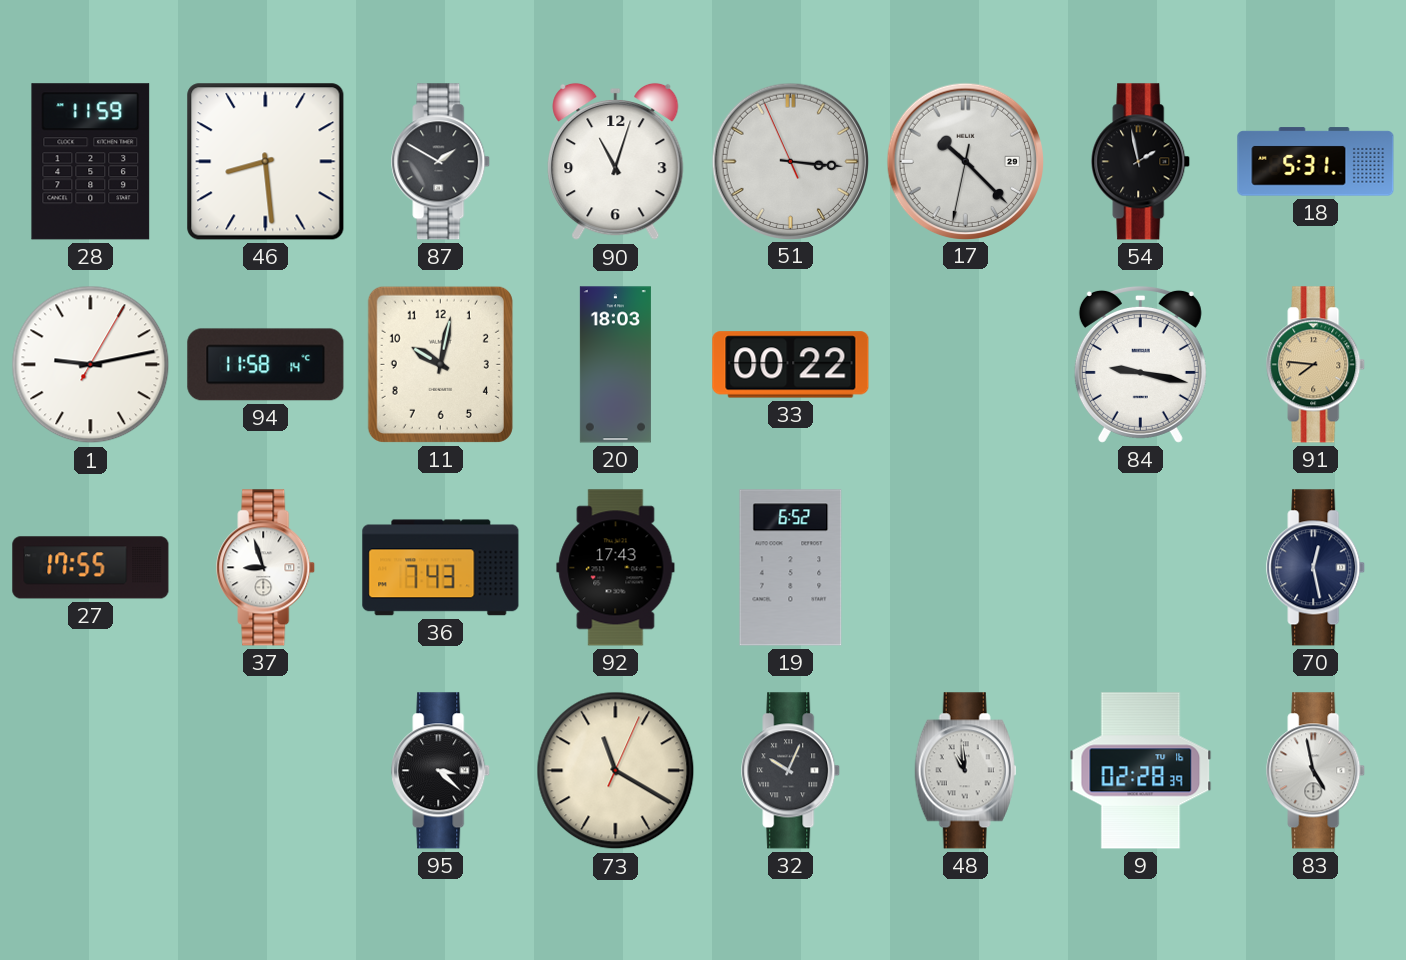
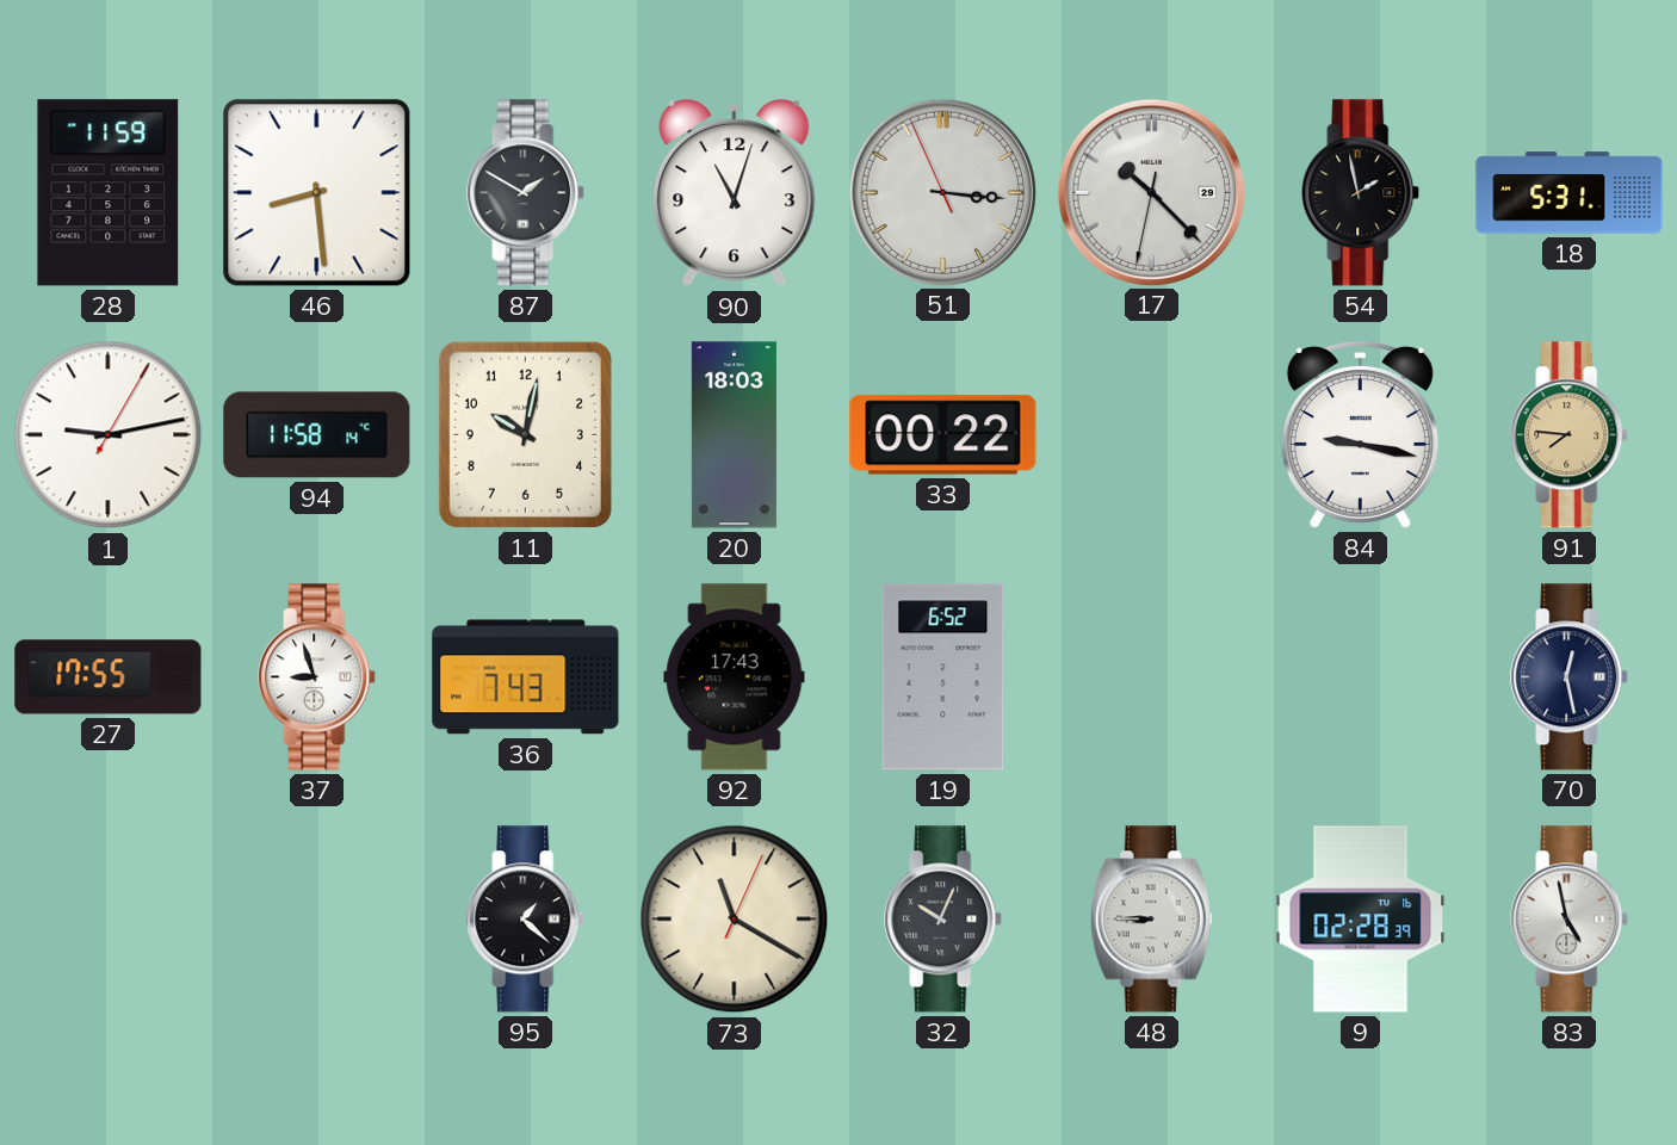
95: 3:22 -> 1:22 (526, 920)
48: 10:59 -> 8:45 (1152, 920)
